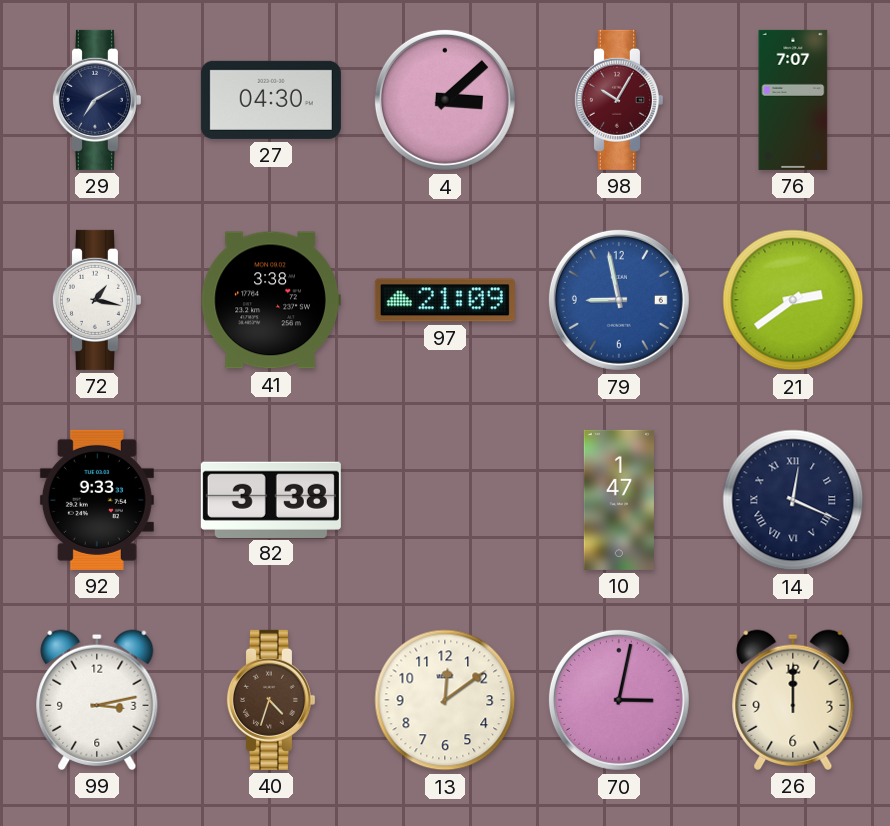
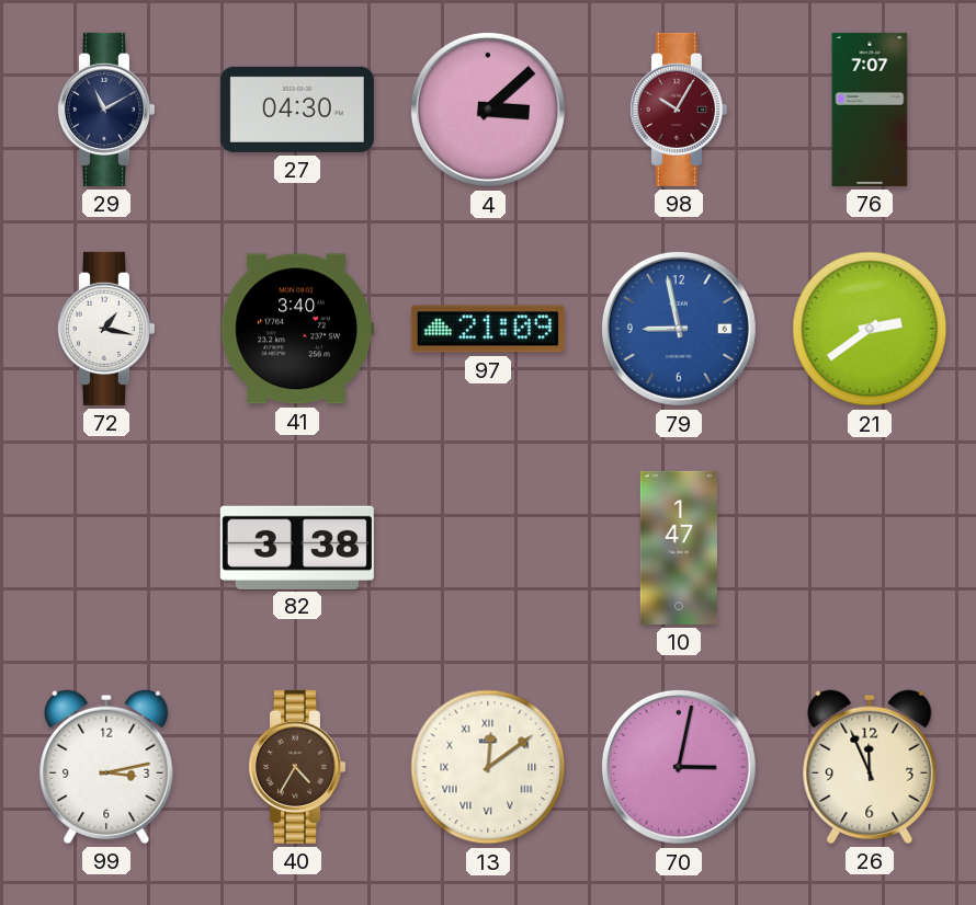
29: 7:10 -> 11:10 (105, 110)
41: 3:38 -> 3:40 (297, 329)
92: 9:33 -> none (97, 500)
14: 12:19 -> none (793, 500)
40: 4:33 -> 4:35 (296, 767)
13 numerals: Arabic -> Roman (488, 767)
26: 12:00 -> 11:56 (870, 767)
